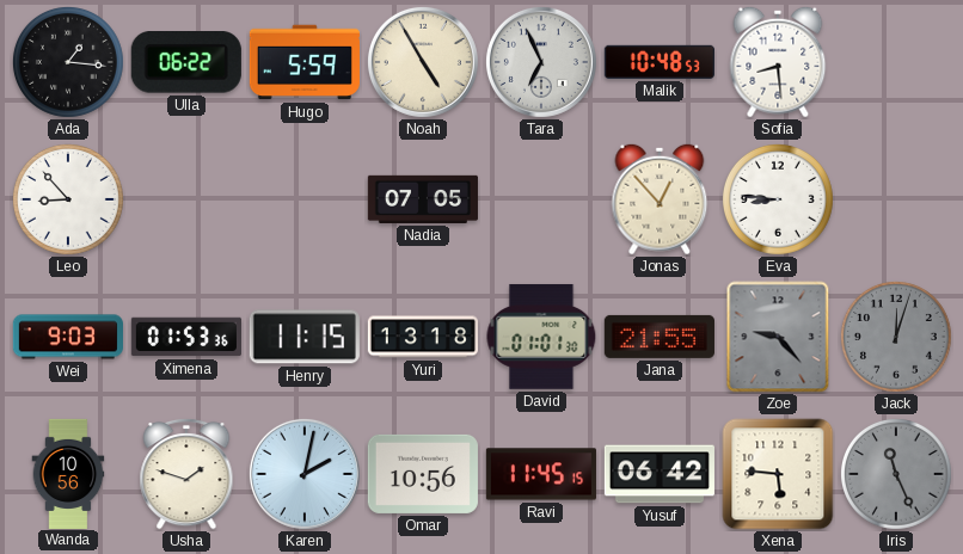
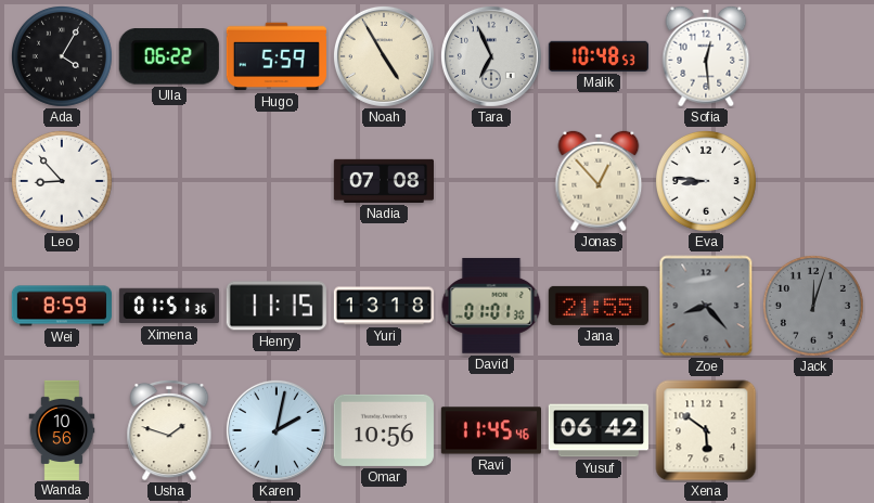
Ada: 1:16 -> 4:05 (62, 56)
Sofia: 8:29 -> 12:29 (706, 56)
Nadia: 07:05 -> 07:08 (384, 181)
Wei: 9:03 -> 8:59 (62, 306)
Ximena: 01:53 -> 01:51 (169, 306)
Zoe: 9:23 -> 8:23 (706, 306)
Ravi: 11:45:15 -> 11:45:46 (491, 430)
Xena: 5:46 -> 5:51 (706, 430)
Iris: 11:26 -> none (896, 474)
